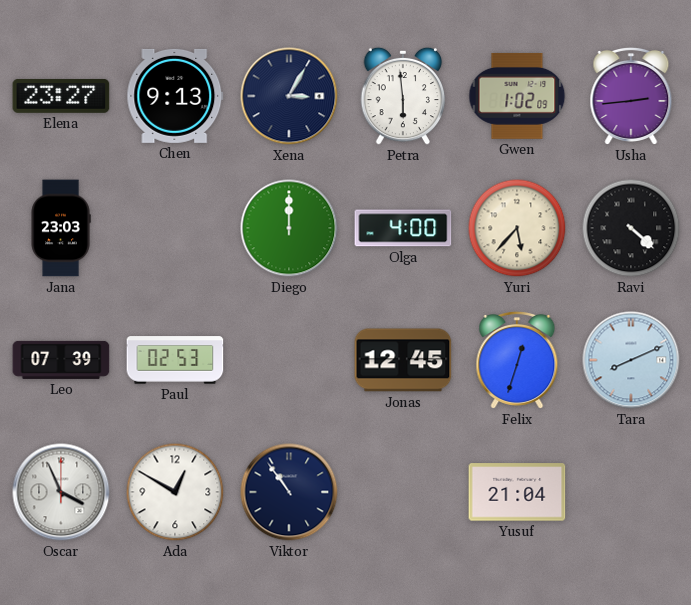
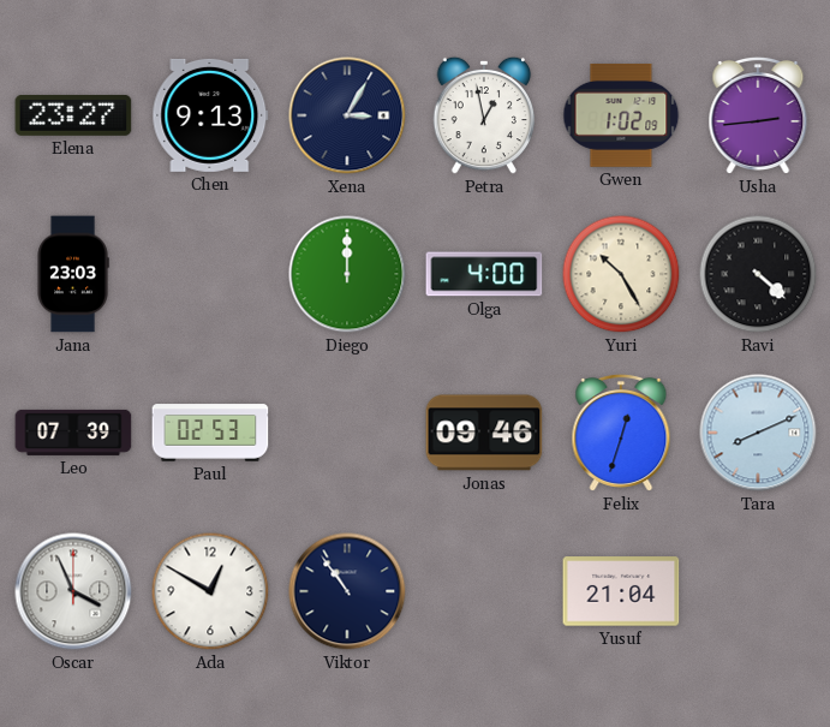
Petra: 5:59 -> 12:58 (484, 115)
Yuri: 5:37 -> 10:25 (621, 274)
Jonas: 12:45 -> 09:46 (484, 433)
